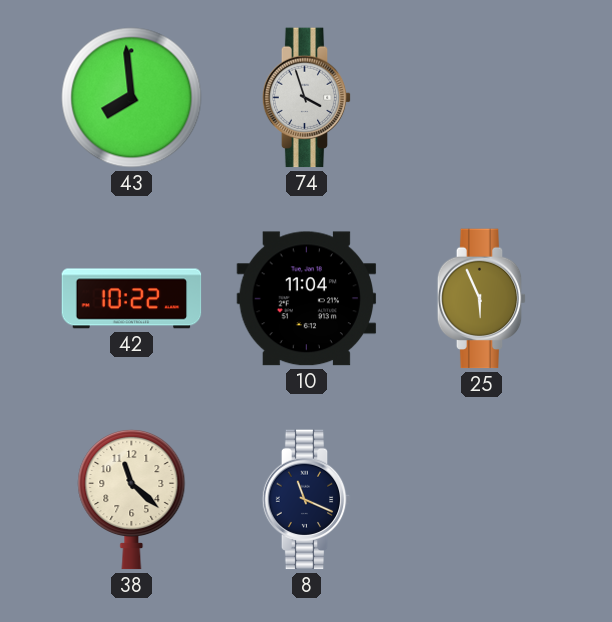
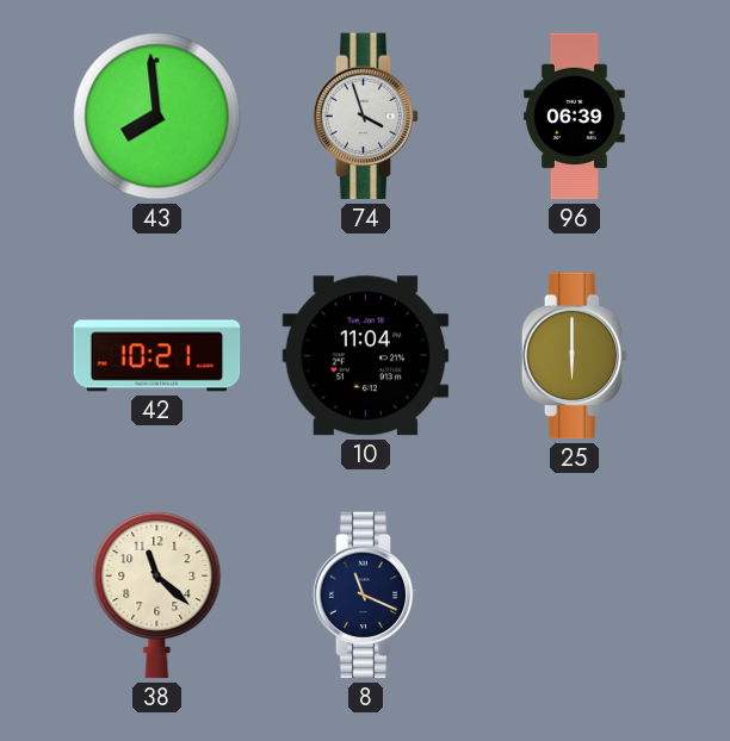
96: none -> 06:39 (575, 117)
42: 10:22 -> 10:21 (157, 356)
25: 5:56 -> 6:00 (575, 356)
